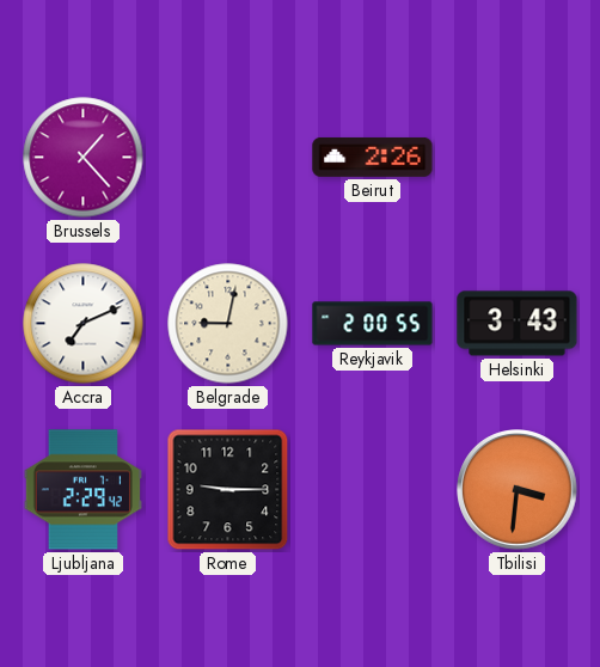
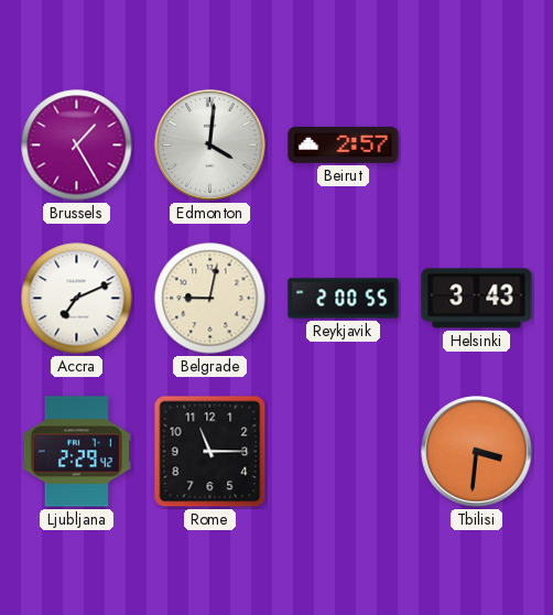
Brussels: 1:23 -> 1:25 (77, 145)
Edmonton: none -> 4:01 (210, 145)
Beirut: 2:26 -> 2:57 (344, 144)
Rome: 9:15 -> 11:15 (210, 452)
